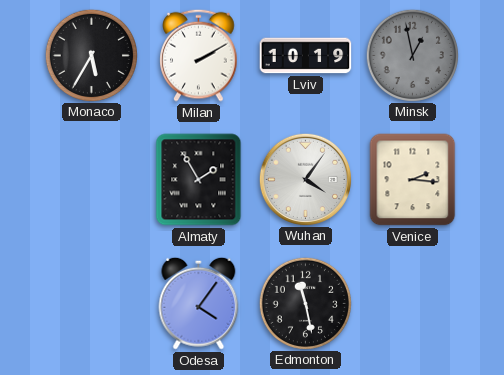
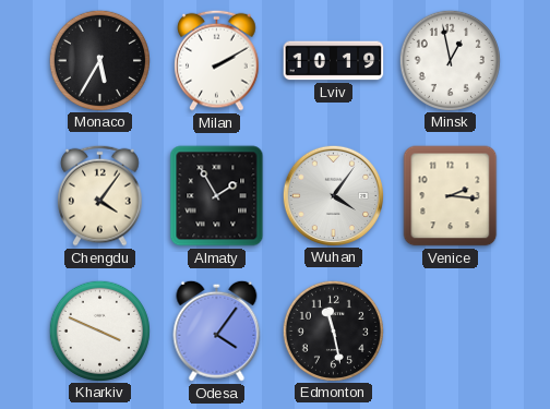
Minsk dial: grey -> white (450, 60)
Chengdu: none -> 4:06 (100, 195)
Kharkiv: none -> 3:49 (99, 330)
